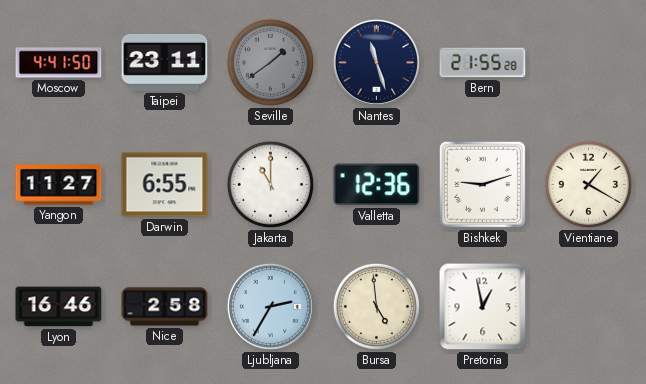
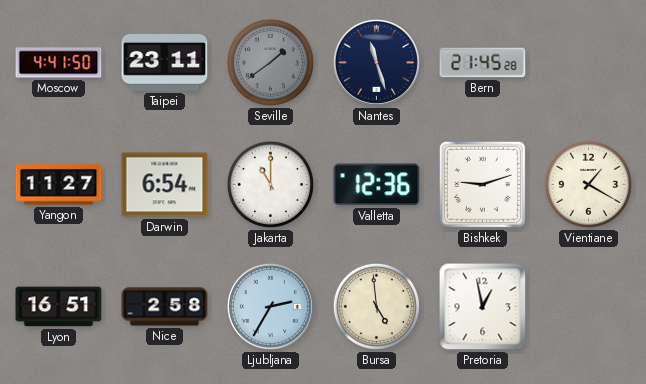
Bern: 21:55 -> 21:45 (483, 63)
Darwin: 6:55 -> 6:54 (165, 185)
Lyon: 16:46 -> 16:51 (59, 307)
